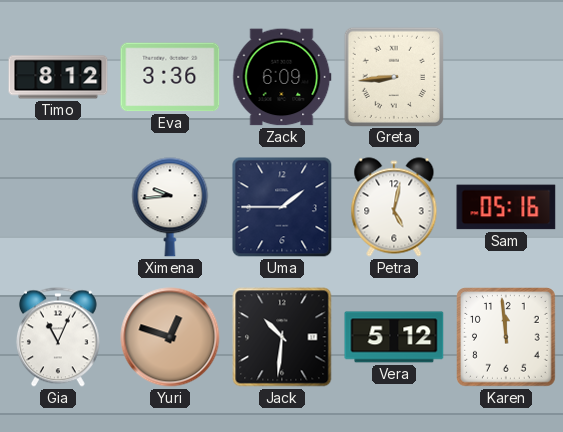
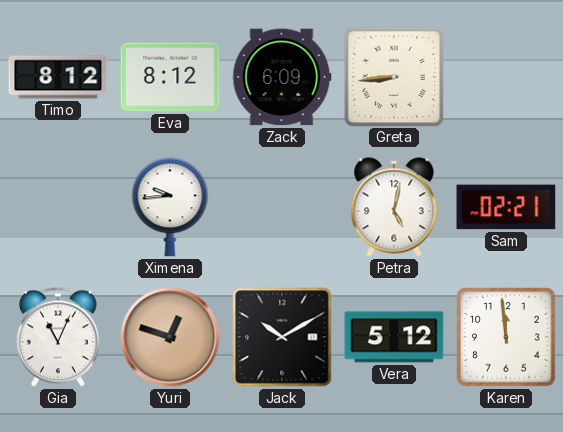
Eva: 3:36 -> 8:12 (170, 77)
Uma: 1:45 -> none (282, 207)
Sam: 05:16 -> 02:21 (506, 207)
Jack: 10:31 -> 10:10 (282, 337)
